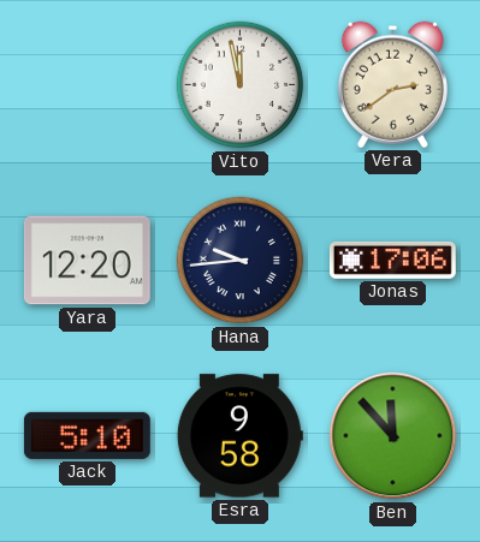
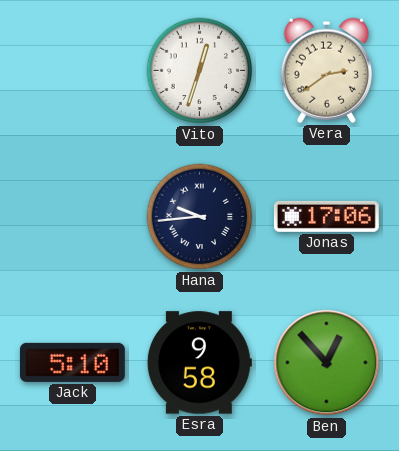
Vito: 11:58 -> 12:33 (200, 71)
Yara: 12:20 -> none (87, 261)
Ben: 11:53 -> 12:53 (327, 363)
